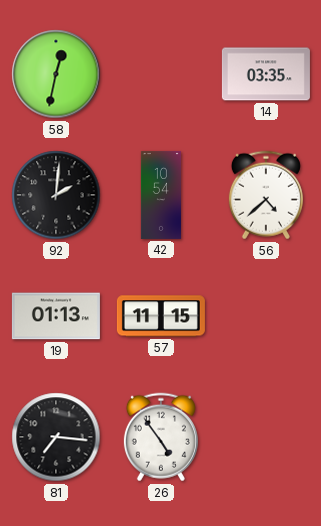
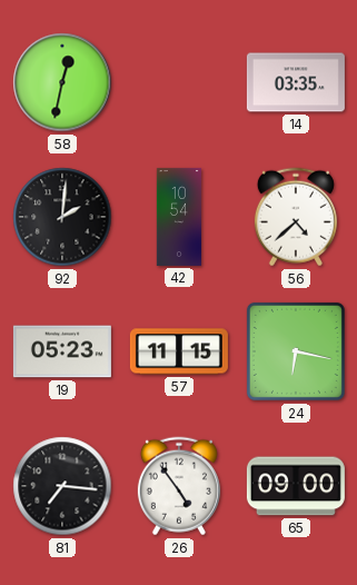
19: 01:13 -> 05:23 (62, 351)
24: none -> 6:17 (296, 351)
65: none -> 09:00 (296, 486)
